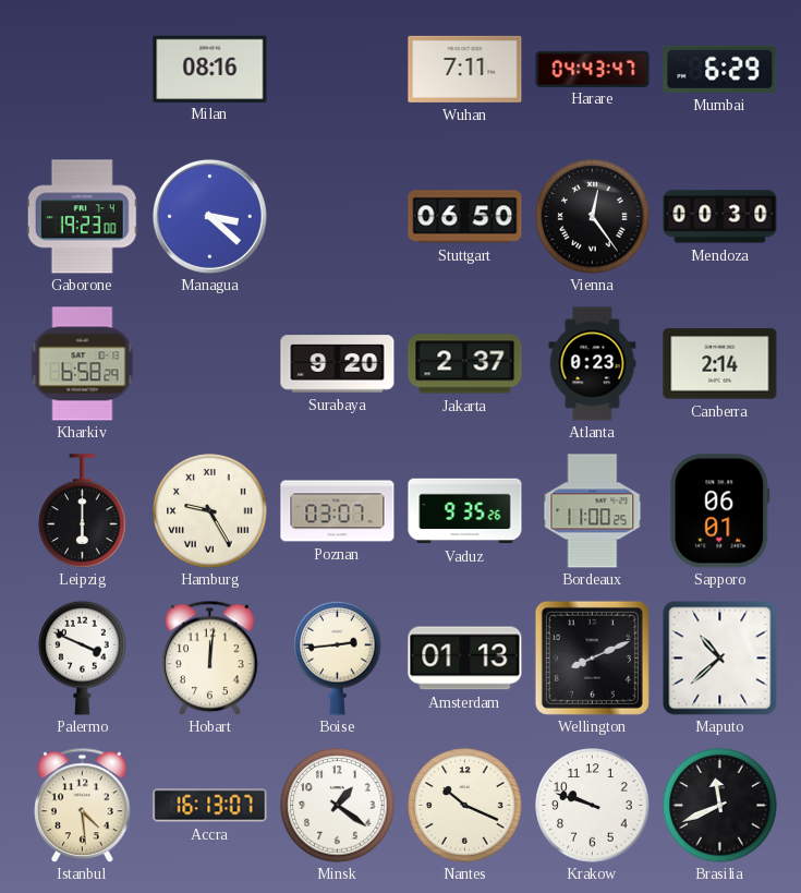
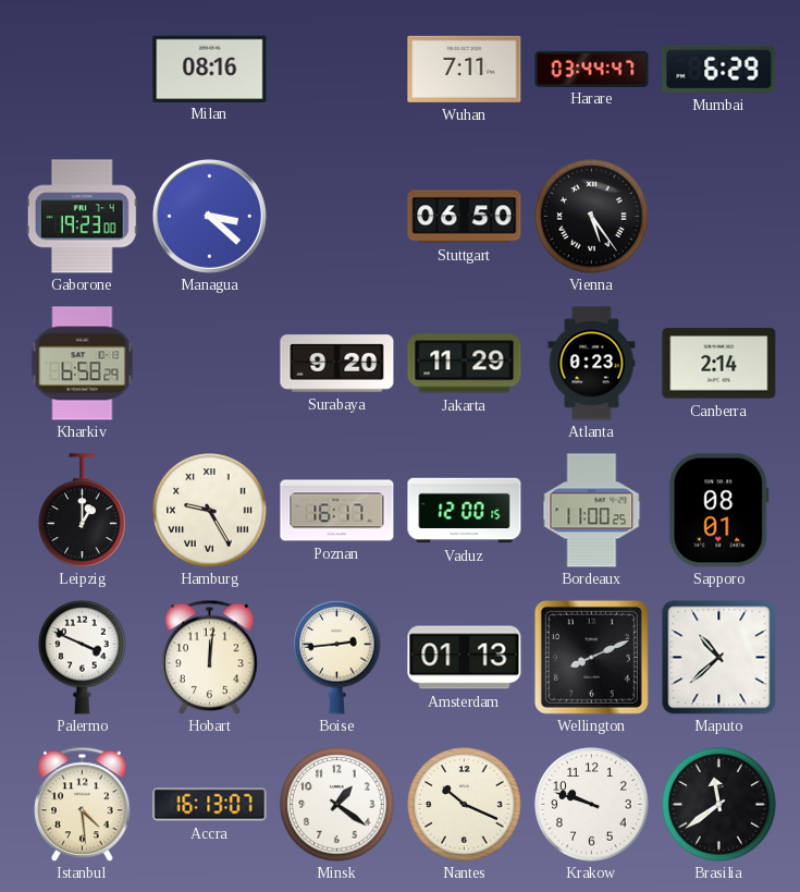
Harare: 04:43 -> 03:44 (592, 69)
Vienna: 12:24 -> 5:24 (592, 217)
Mendoza: 00:30 -> none (720, 217)
Jakarta: 2:37 -> 11:29 (465, 364)
Leipzig: 6:00 -> 1:00 (83, 511)
Poznan: 03:07 -> 16:17 (337, 511)
Vaduz: 9:35 -> 12:00 (465, 511)
Sapporo: 06:01 -> 08:01 (719, 511)
Brasilia: 11:41 -> 11:39 (719, 805)
